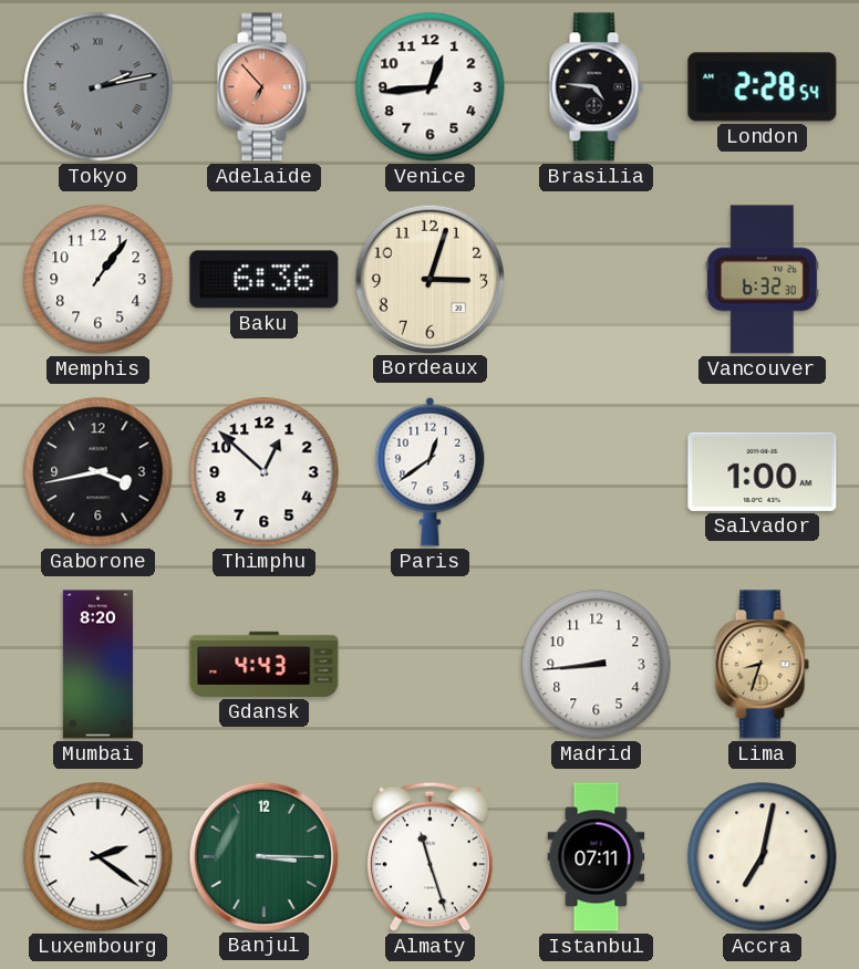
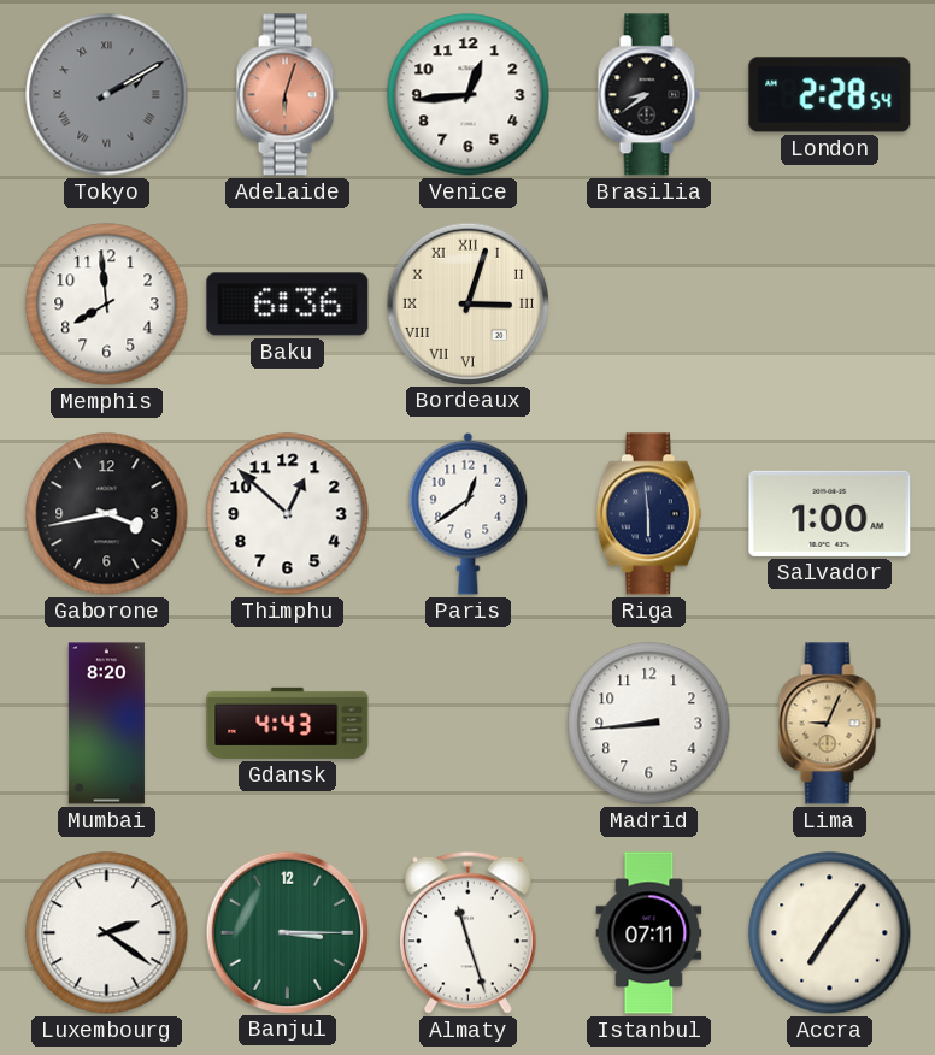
Tokyo: 2:13 -> 2:10 (107, 95)
Adelaide: 6:53 -> 6:03 (287, 95)
Brasilia: 4:46 -> 8:39 (648, 95)
Memphis: 1:06 -> 7:59 (107, 305)
Bordeaux numerals: Arabic -> Roman (467, 303)
Vancouver: 6:32 -> none (762, 280)
Riga: none -> 5:59 (648, 514)
Lima: 8:33 -> 9:04 (829, 724)
Accra: 7:02 -> 7:06 (830, 933)
